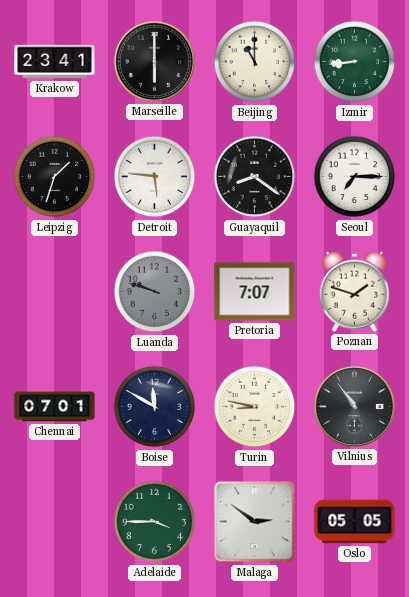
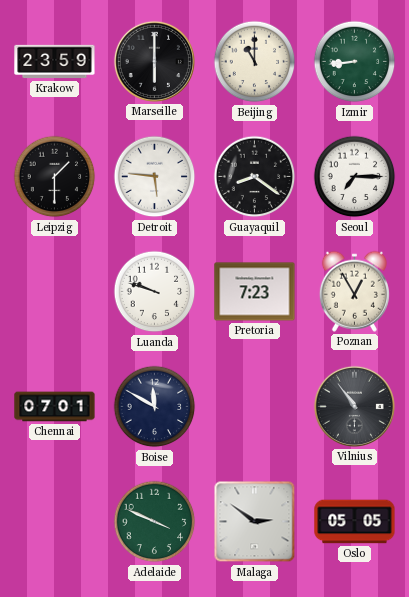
Krakow: 23:41 -> 23:59 (55, 62)
Leipzig: 1:33 -> 1:30 (55, 177)
Luanda dial: grey -> white (155, 292)
Pretoria: 7:07 -> 7:23 (255, 292)
Poznan: 1:48 -> 12:55 (354, 291)
Turin: 8:47 -> none (255, 407)
Adelaide: 3:45 -> 3:49 (155, 522)
